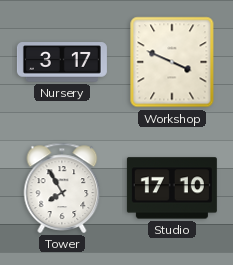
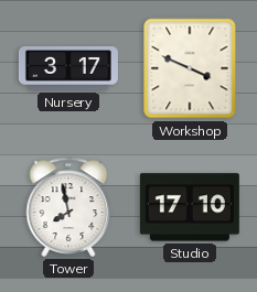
Tower: 7:55 -> 7:58 (68, 207)
